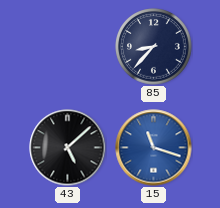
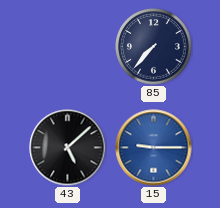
85: 8:37 -> 7:37 (154, 47)
15: 11:18 -> 9:15 (154, 148)
